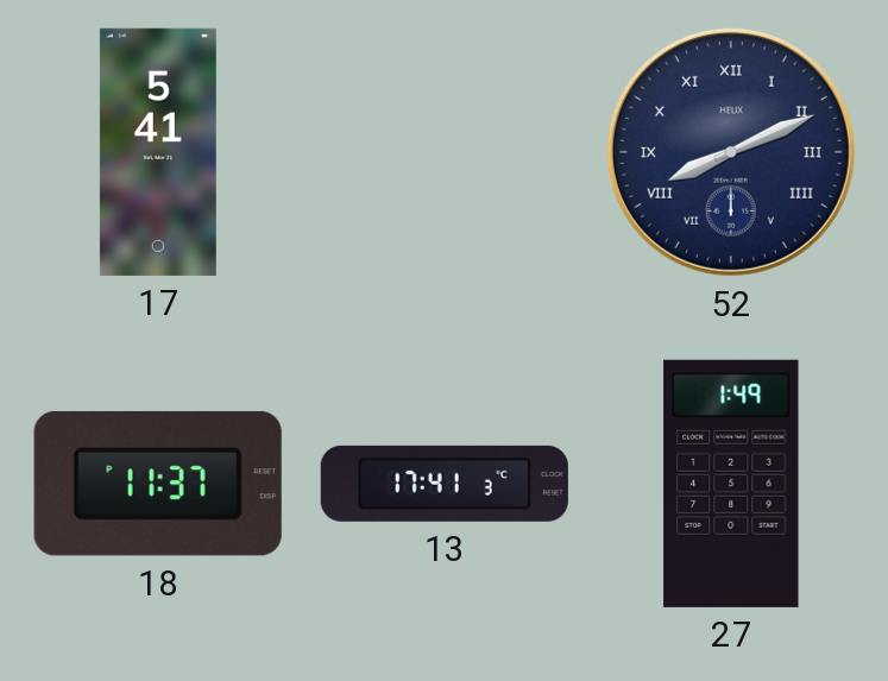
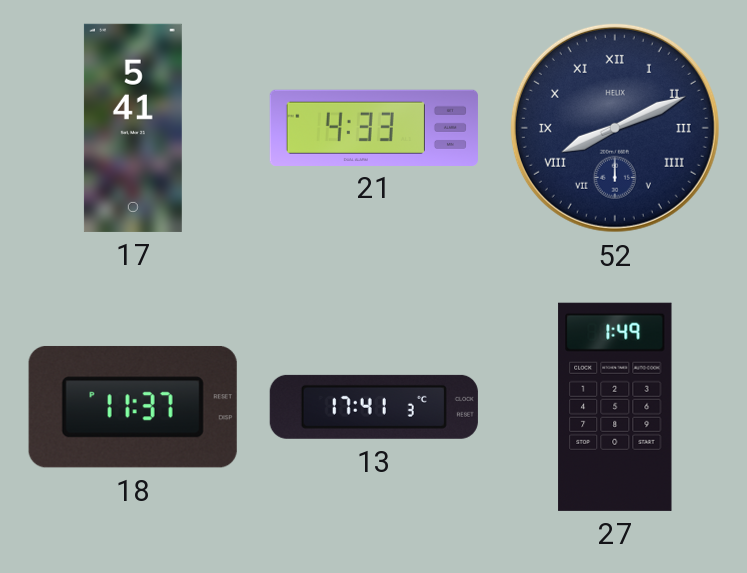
21: none -> 4:33 (374, 127)
